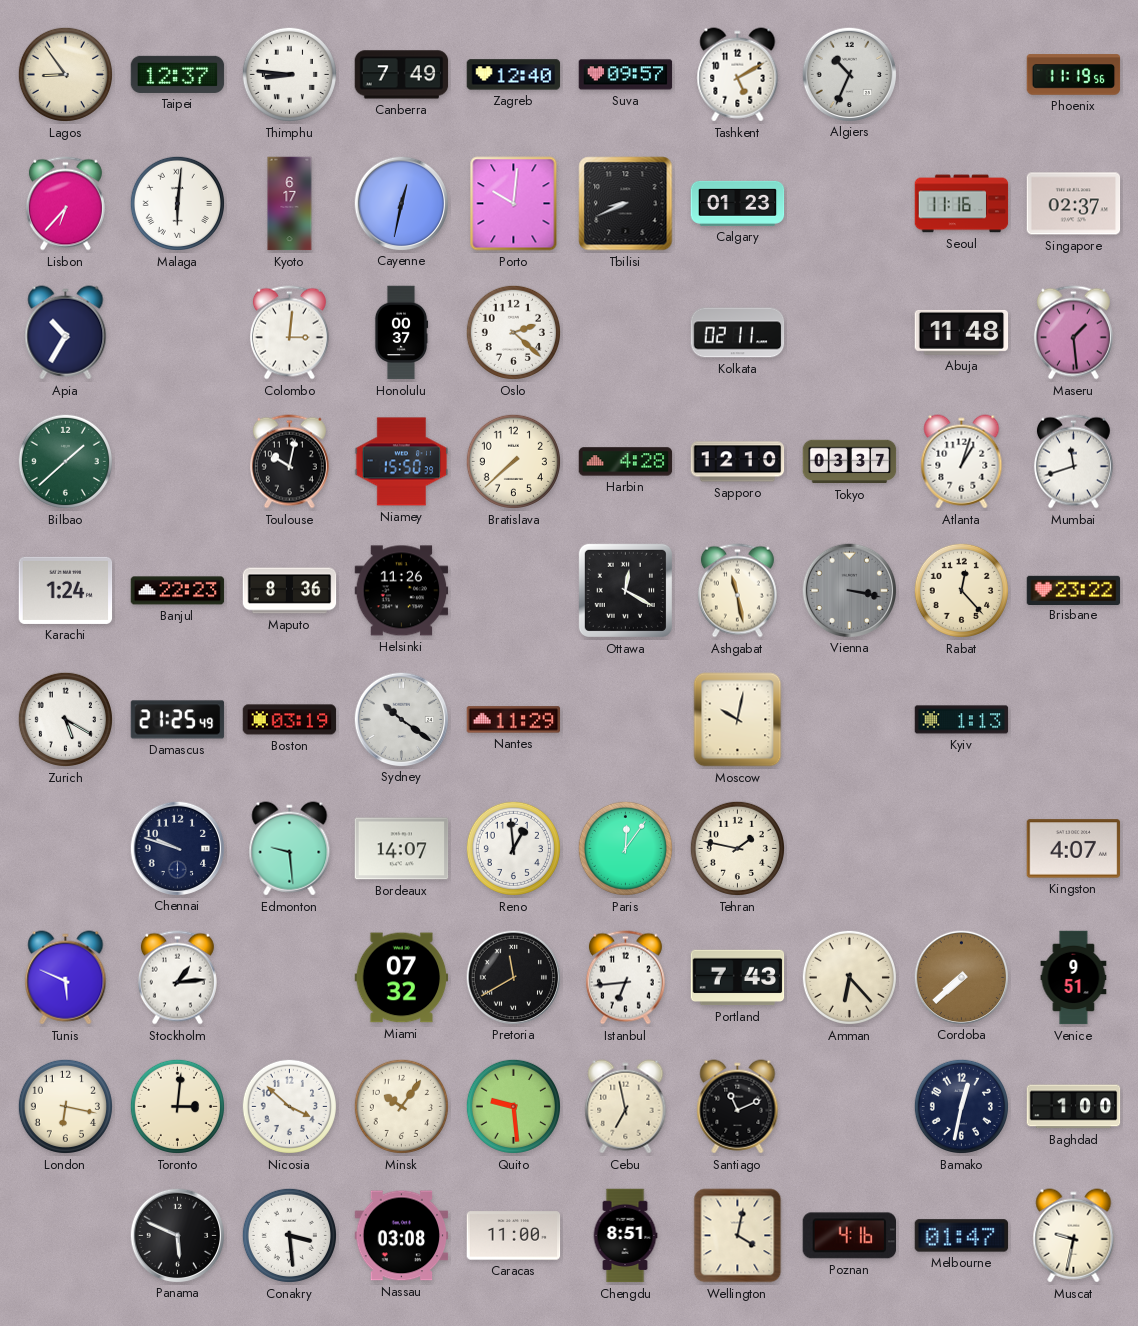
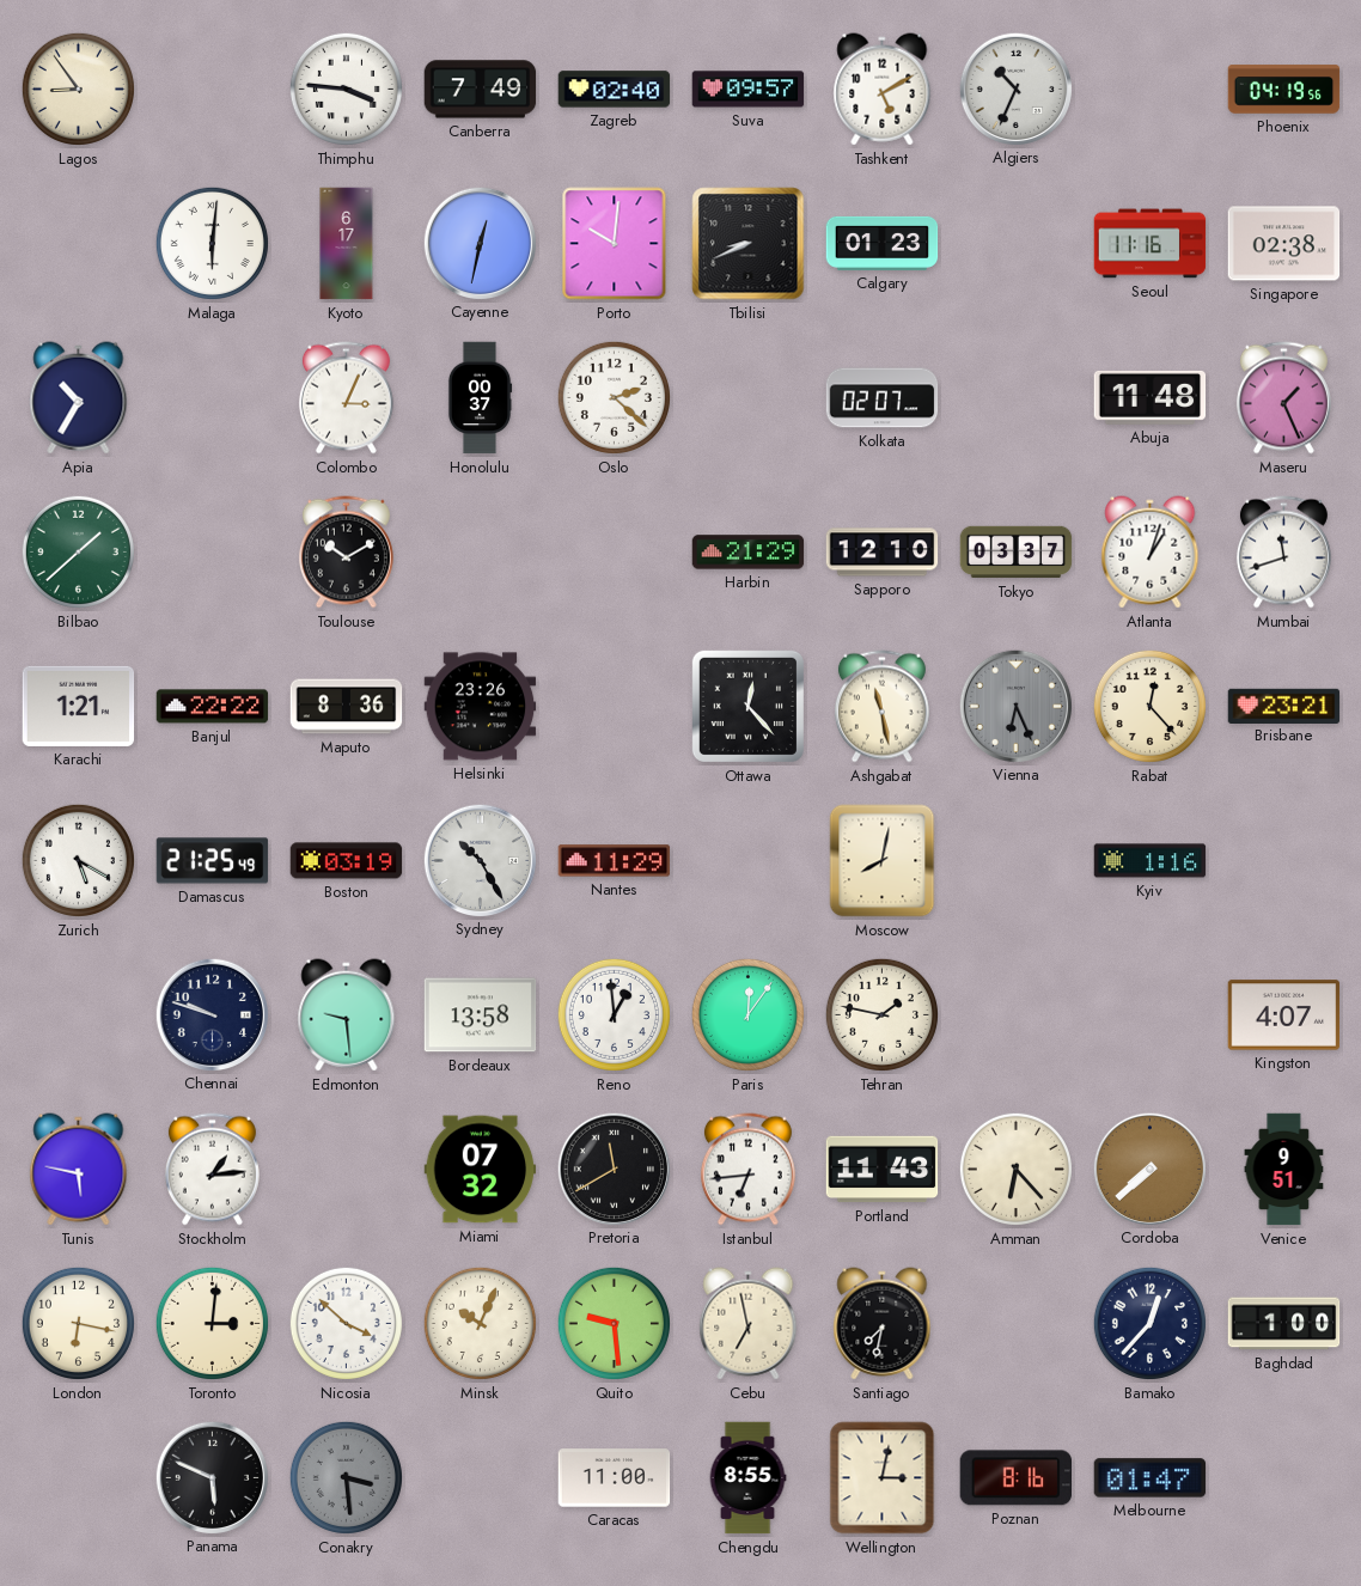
Taipei: 12:37 -> none (178, 74)
Thimphu: 8:46 -> 3:46 (346, 89)
Zagreb: 12:40 -> 02:40 (615, 90)
Phoenix: 11:19 -> 04:19 (1284, 90)
Lisbon: 6:37 -> none (65, 204)
Singapore: 02:37 -> 02:38 (1284, 244)
Colombo: 3:01 -> 3:04 (346, 398)
Kolkata: 02:11 -> 02:07 (883, 398)
Maseru: 1:29 -> 1:26 (1283, 398)
Toulouse: 10:02 -> 10:10 (346, 553)
Niamey: 15:50 -> none (402, 462)
Bratislava: 7:38 -> none (513, 461)
Harbin: 4:28 -> 21:29 (749, 553)
Karachi: 1:24 -> 1:21 (79, 706)
Banjul: 22:23 -> 22:22 (213, 707)
Helsinki: 11:26 -> 23:26 (481, 707)
Ottawa: 12:20 -> 12:23 (747, 706)
Vienna: 3:17 -> 6:26 (1015, 706)
Brisbane: 23:22 -> 23:21 (1284, 706)
Sydney: 10:21 -> 10:25 (480, 860)
Moscow: 10:02 -> 8:02 (883, 861)
Kyiv: 1:13 -> 1:16 (1151, 861)
Bordeaux: 14:07 -> 13:58 (481, 1015)
Tunis: 5:49 -> 5:47 (79, 1170)
Portland: 7:43 -> 11:43 (883, 1170)
Minsk: 10:06 -> 10:04 (480, 1323)
Santiago: 11:11 -> 7:32 (883, 1324)
Bamako: 12:32 -> 12:37 (1149, 1323)
Conakry dial: white -> grey (346, 1477)
Nassau: 03:08 -> none (402, 1236)
Chengdu: 8:51 -> 8:55 (747, 1478)
Wellington: 4:02 -> 3:02 (883, 1478)
Poznan: 4:16 -> 8:16 (1015, 1478)
Muscat: 9:32 -> none (1074, 1236)
